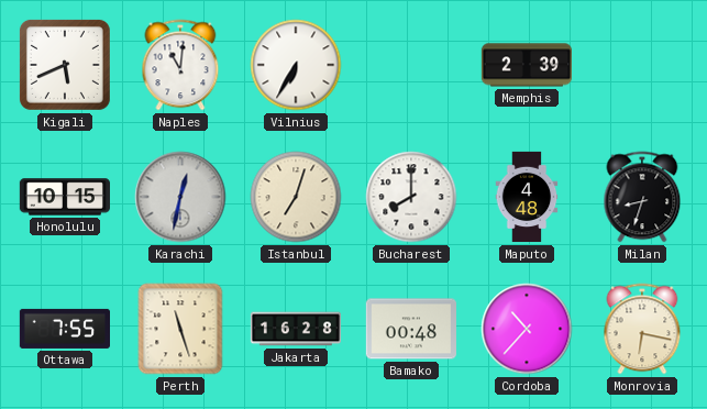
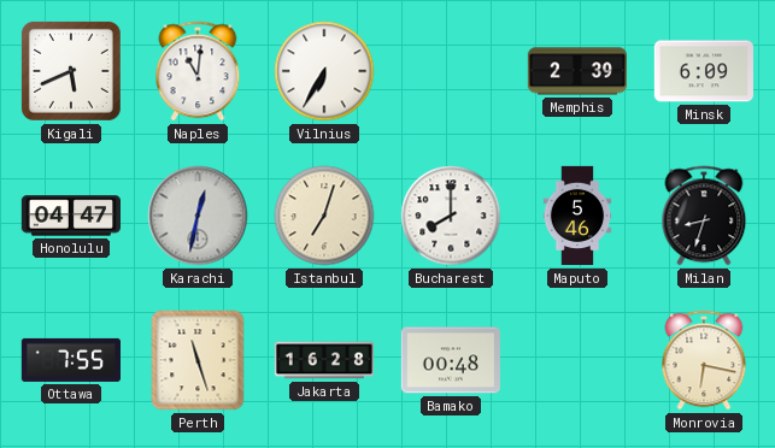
Minsk: none -> 6:09 (704, 71)
Honolulu: 10:15 -> 04:47 (70, 216)
Maputo: 4:48 -> 5:46 (577, 216)
Cordoba: 10:37 -> none (527, 329)
